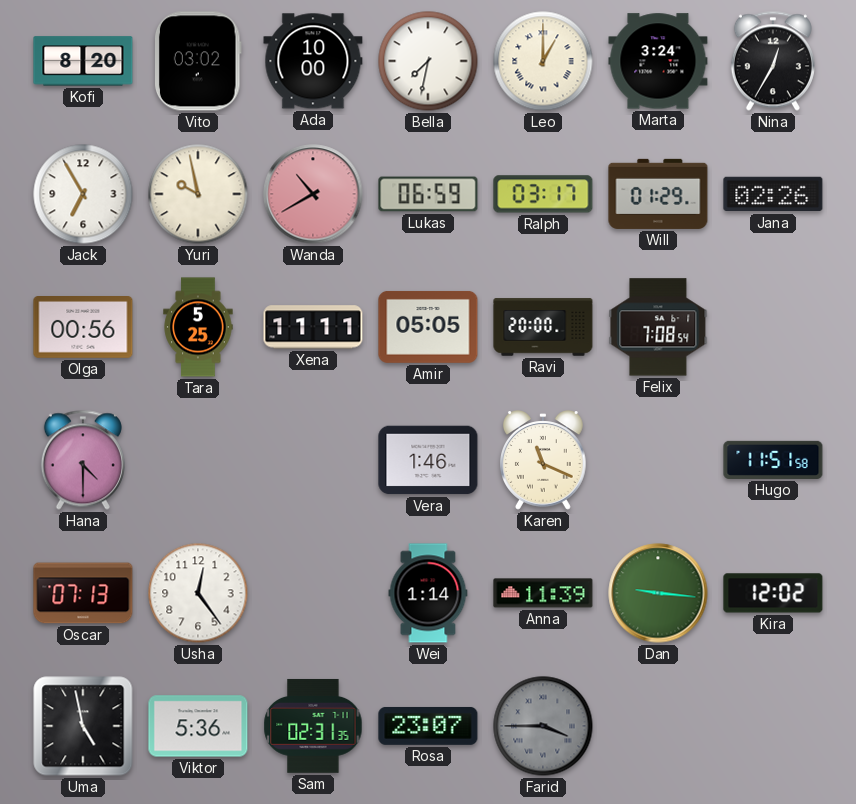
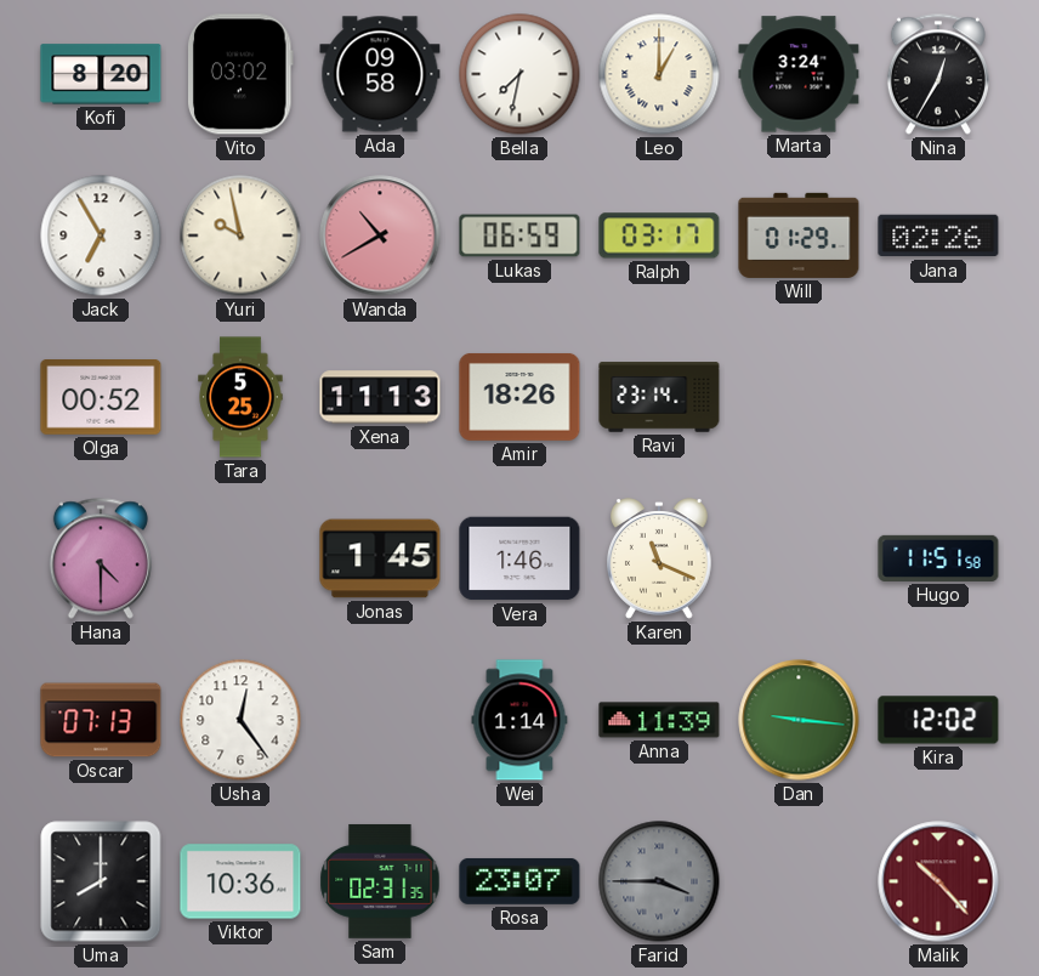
Ada: 10:00 -> 09:58 (380, 74)
Olga: 00:56 -> 00:52 (101, 398)
Xena: 11:11 -> 11:13 (380, 397)
Amir: 05:05 -> 18:26 (519, 397)
Ravi: 20:00 -> 23:14 (659, 397)
Felix: 7:08 -> none (658, 327)
Jonas: none -> 1:45 (380, 558)
Uma: 4:58 -> 8:00 (101, 881)
Viktor: 5:36 -> 10:36 (240, 881)
Malik: none -> 10:23 (938, 881)
